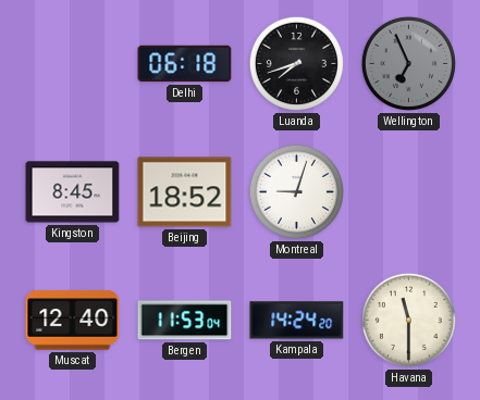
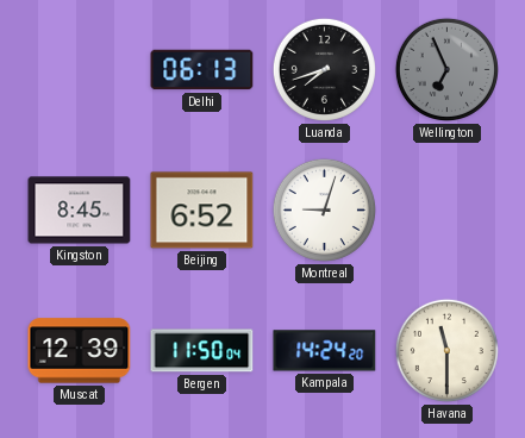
Delhi: 06:18 -> 06:13 (202, 70)
Beijing: 18:52 -> 6:52 (202, 211)
Muscat: 12:40 -> 12:39 (80, 351)
Bergen: 11:53 -> 11:50 (202, 351)
